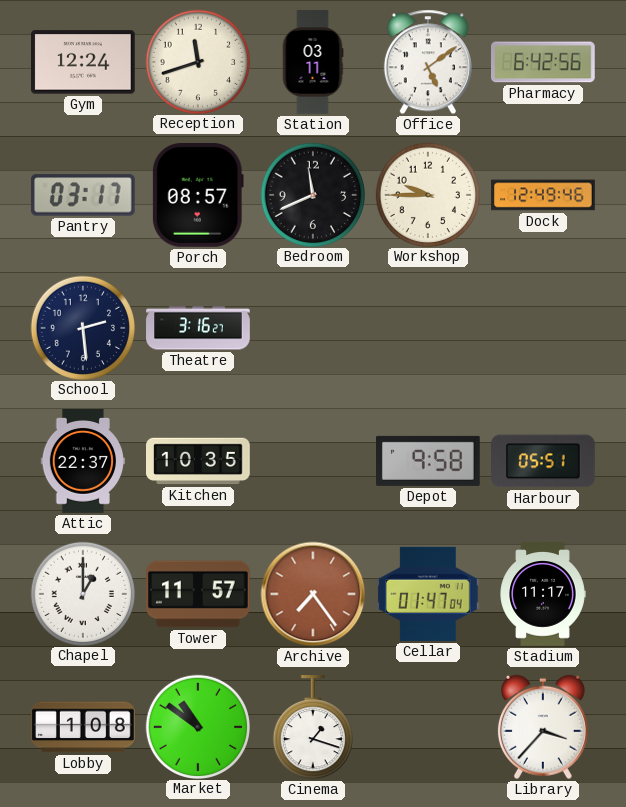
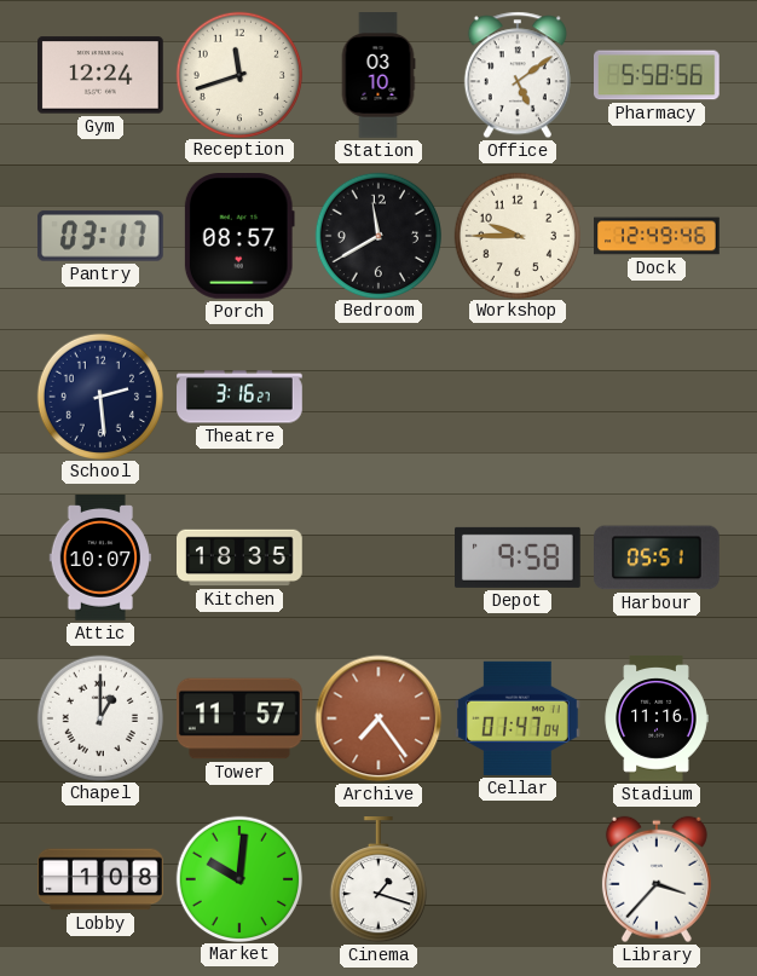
Station: 03:11 -> 03:10 (379, 75)
Pharmacy: 6:42 -> 5:58 (658, 75)
Bedroom: 11:41 -> 11:40 (377, 235)
Attic: 22:37 -> 10:07 (99, 559)
Kitchen: 10:35 -> 18:35 (241, 558)
Stadium: 11:17 -> 11:16 (657, 718)
Market: 10:51 -> 10:01 (238, 878)
